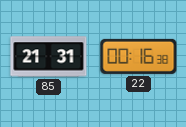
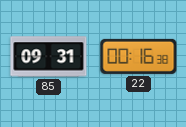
85: 21:31 -> 09:31 (49, 57)
